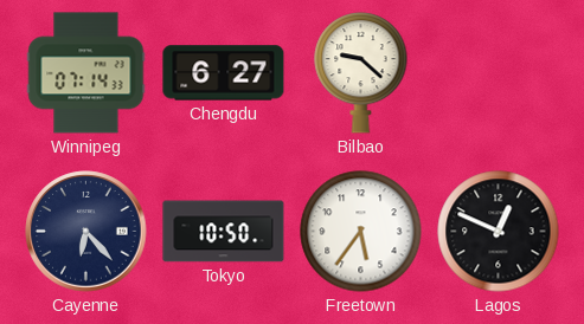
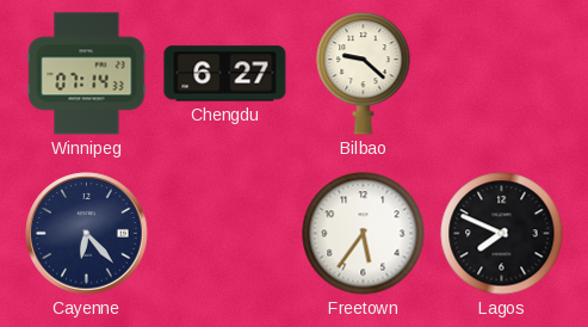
Tokyo: 10:50 -> none (224, 232)
Lagos: 12:49 -> 7:49 (502, 234)
